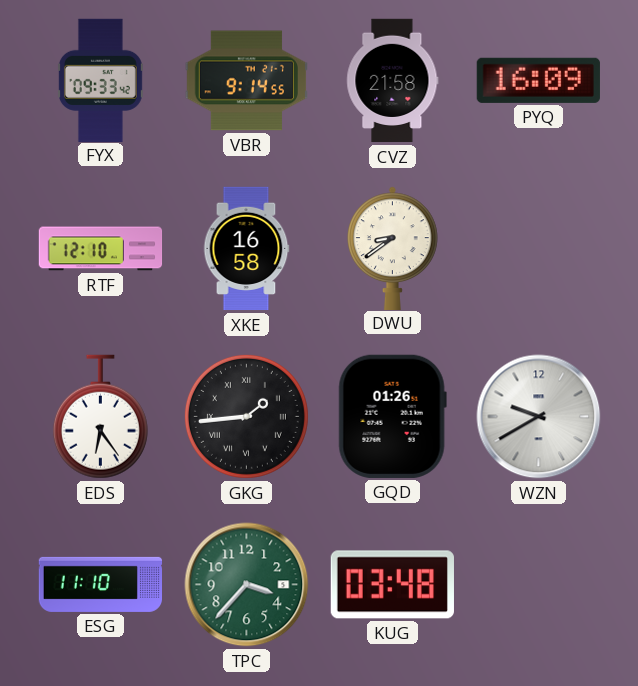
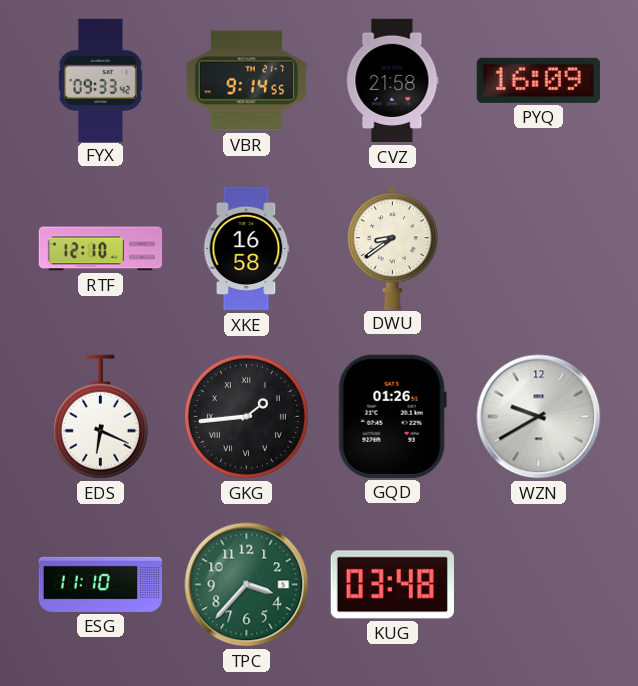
EDS: 6:24 -> 6:19 (100, 417)
